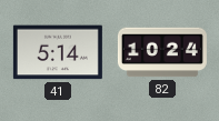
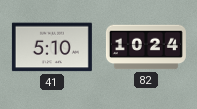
41: 5:14 -> 5:10 (52, 47)
